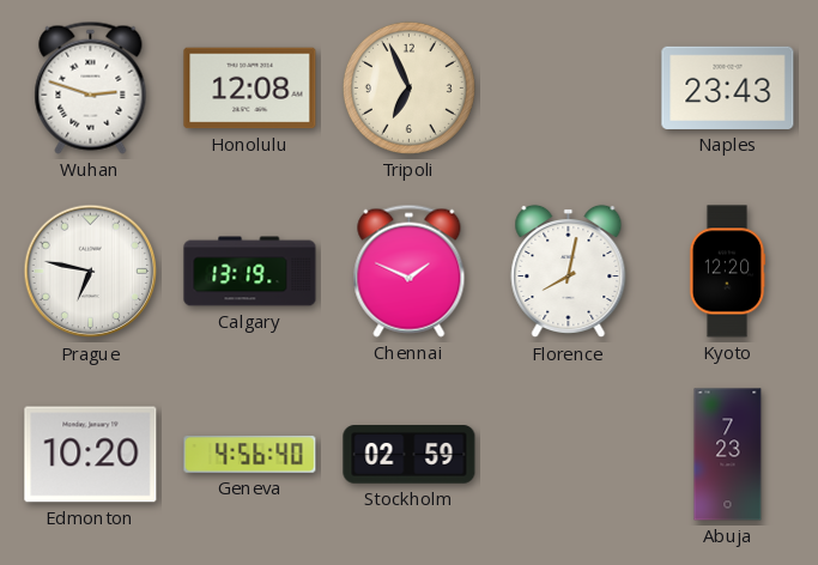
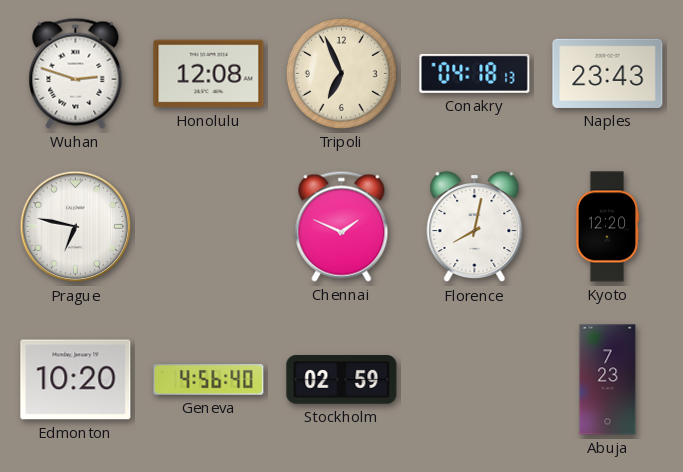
Conakry: none -> 04:18 (475, 73)
Calgary: 13:19 -> none (250, 272)
